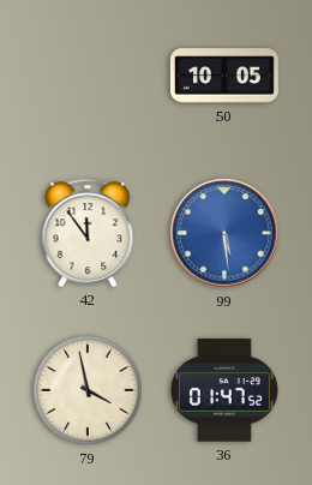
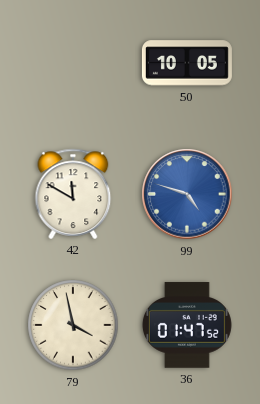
42: 11:54 -> 11:50 (73, 194)
99: 5:29 -> 4:48 (187, 194)
